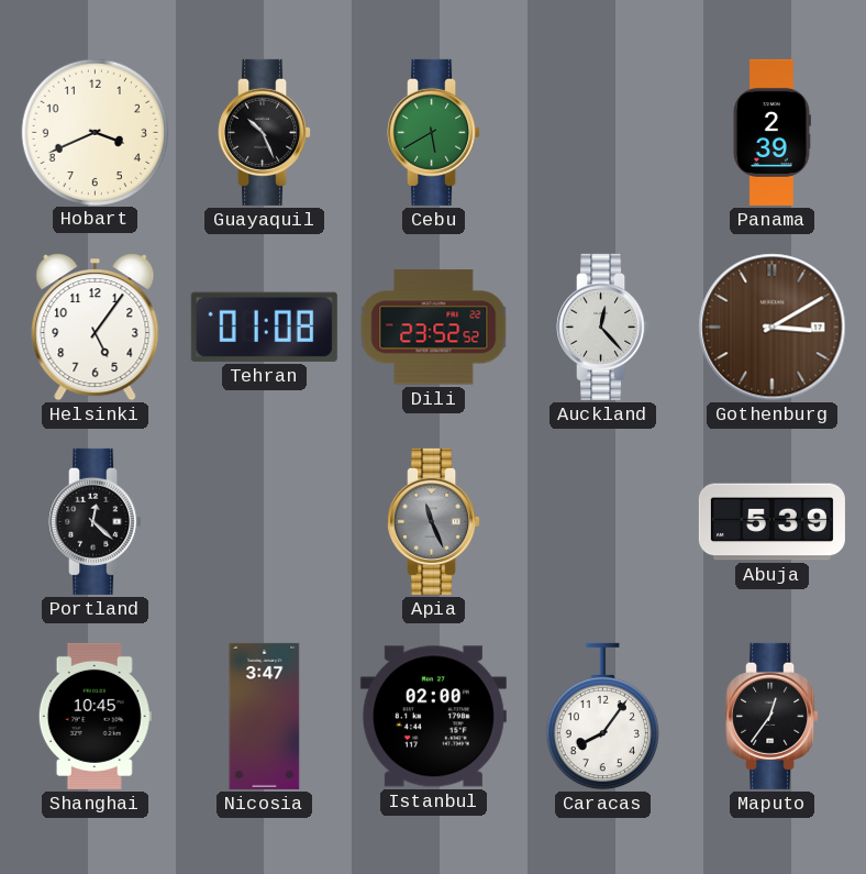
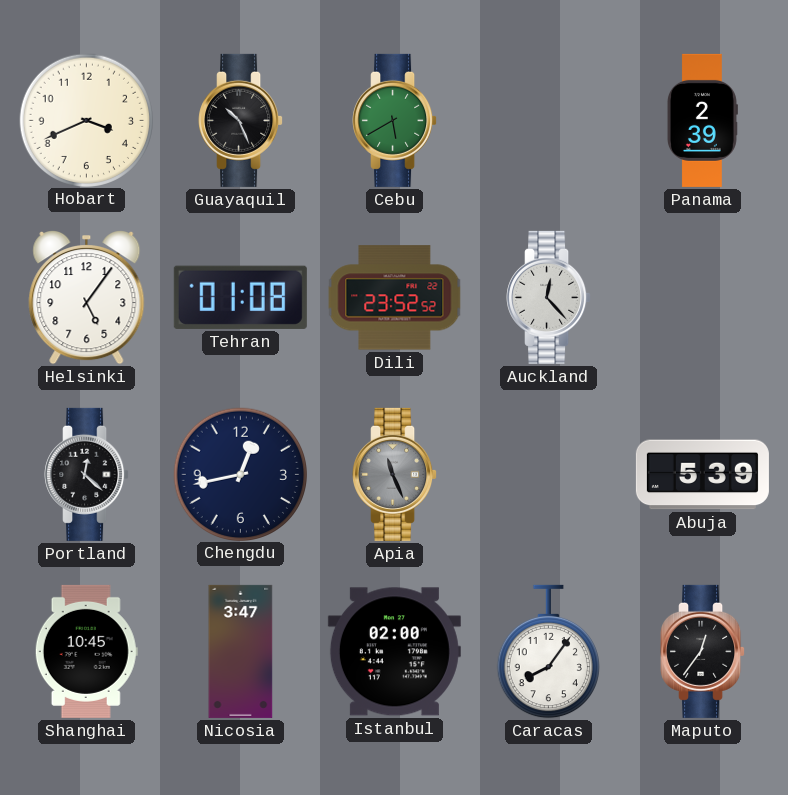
Gothenburg: 3:10 -> none (773, 328)
Chengdu: none -> 12:43 (240, 474)
